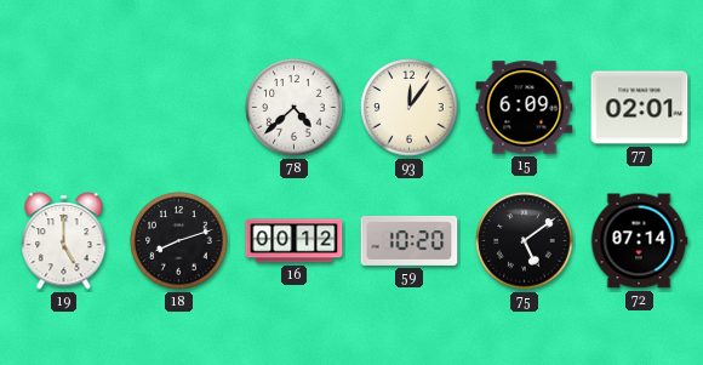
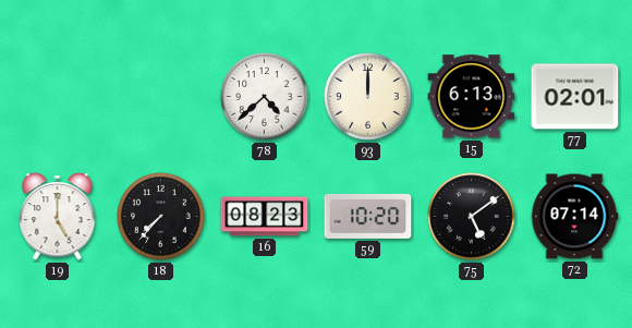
93: 12:06 -> 12:00 (368, 97)
15: 6:09 -> 6:13 (472, 97)
18: 8:12 -> 7:37 (161, 217)
16: 00:12 -> 08:23 (265, 217)
